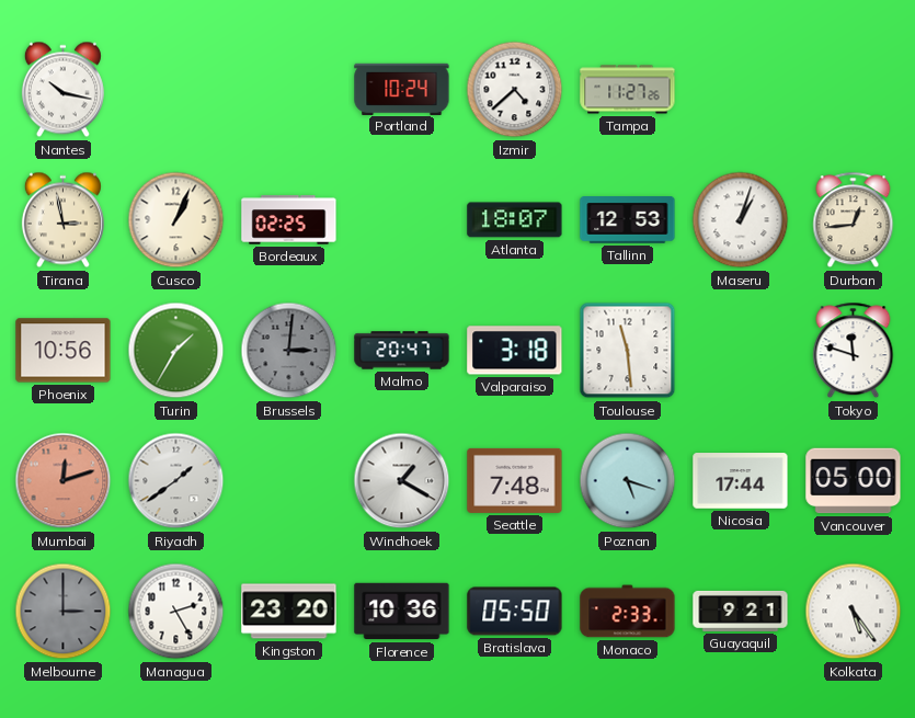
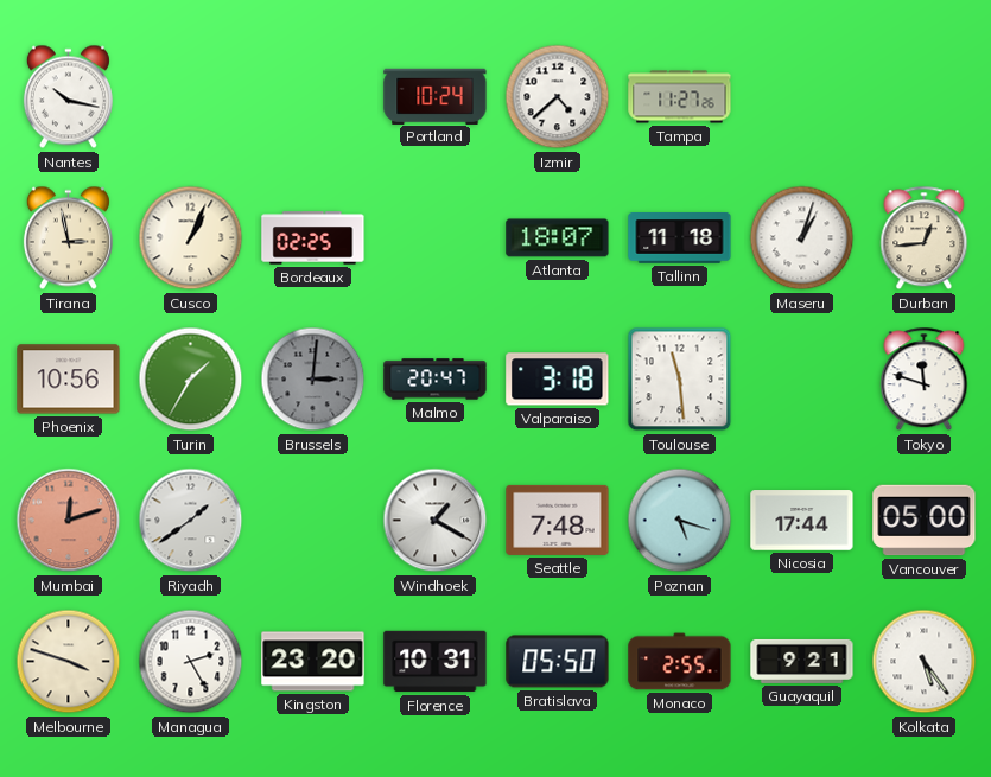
Tallinn: 12:53 -> 11:18 (680, 238)
Melbourne: 3:00 -> 3:48 (69, 662)
Melbourne dial: grey -> cream (69, 662)
Florence: 10:36 -> 10:31 (436, 662)
Monaco: 2:33 -> 2:55 (680, 662)
